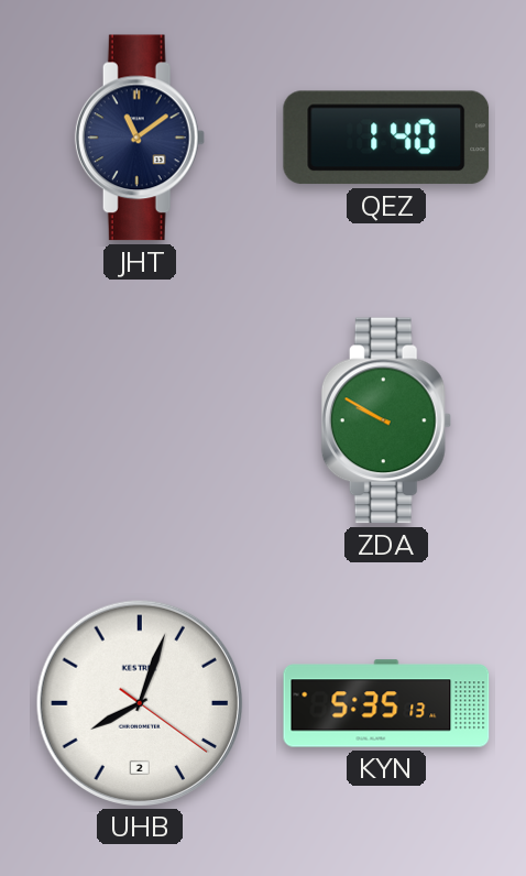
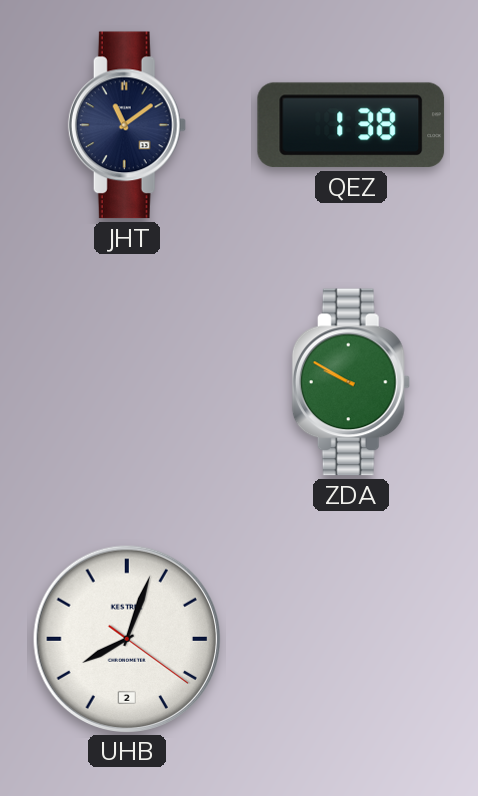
QEZ: 1:40 -> 1:38 (351, 125)
KYN: 5:35 -> none (386, 703)
